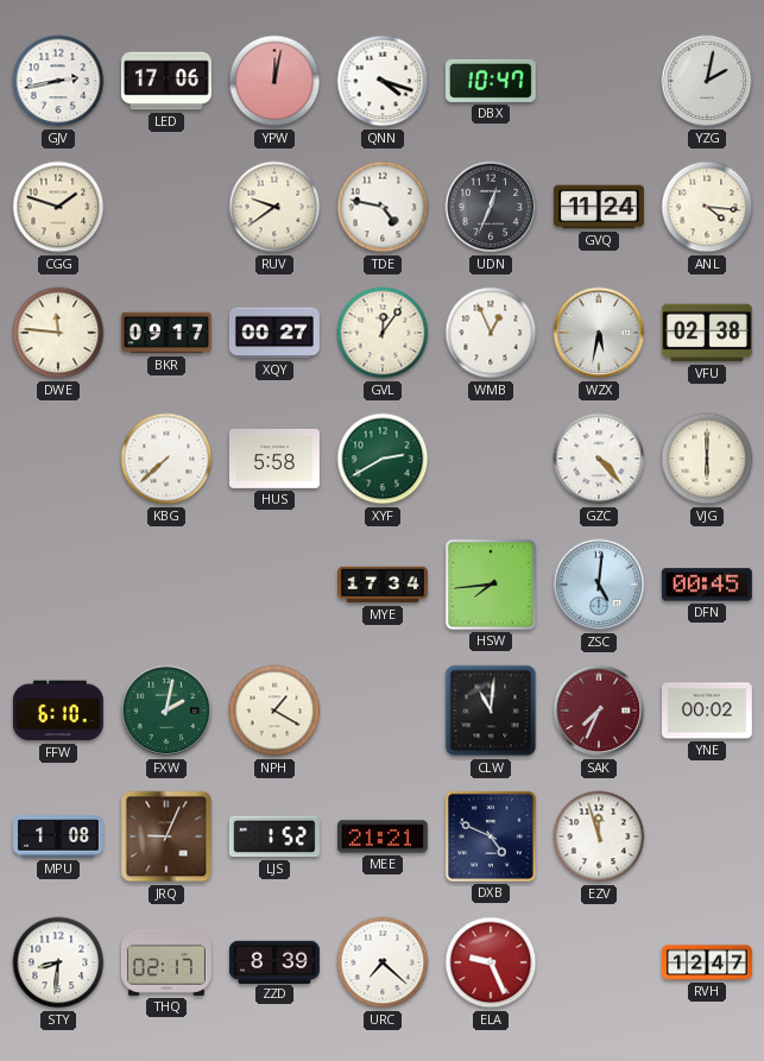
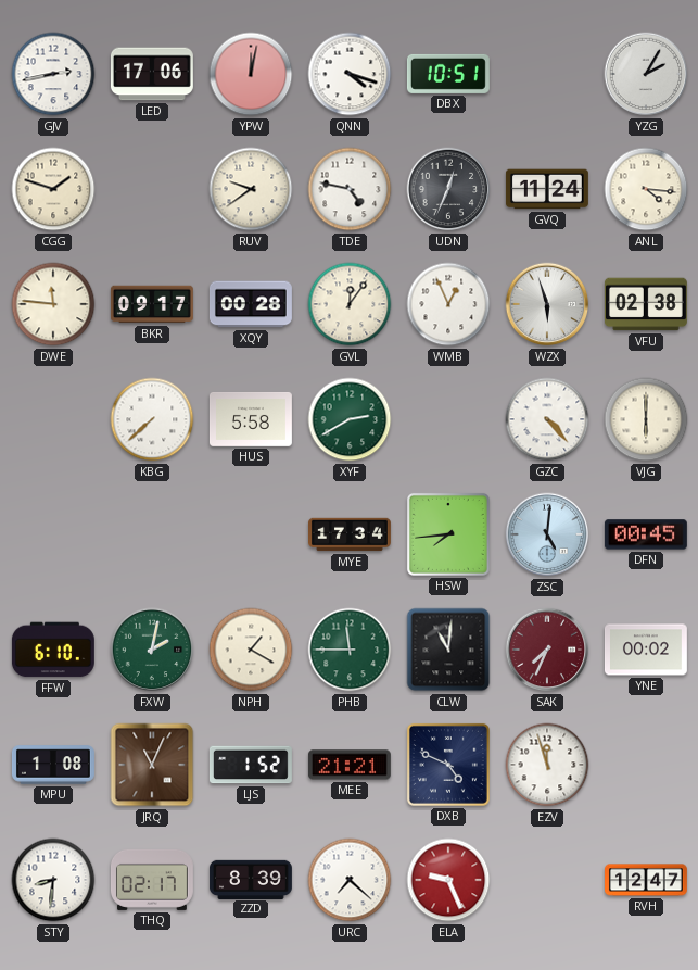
DBX: 10:47 -> 10:51 (448, 74)
YZG: 2:02 -> 2:05 (646, 74)
XQY: 00:27 -> 00:28 (251, 304)
WZX: 5:32 -> 5:57 (547, 304)
PHB: none -> 11:45 (350, 650)
JRQ: 9:04 -> 11:04 (152, 765)
